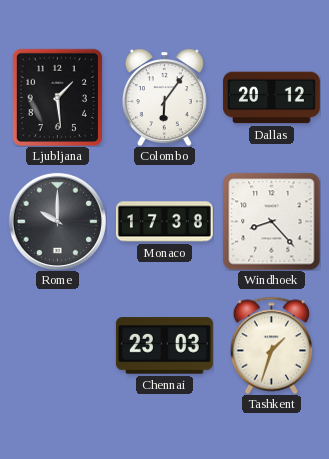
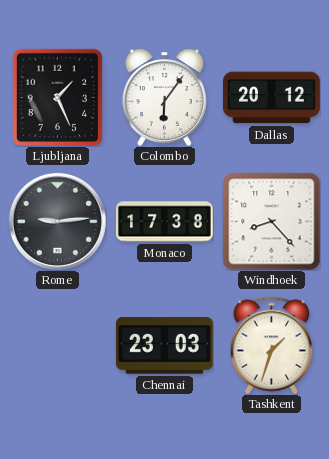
Ljubljana: 1:29 -> 1:26 (57, 97)
Rome: 10:00 -> 9:14 (57, 221)
